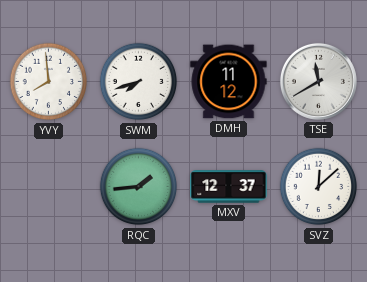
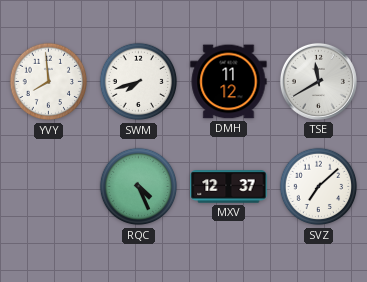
RQC: 1:44 -> 4:26 (139, 187)
SVZ: 12:08 -> 7:08 (319, 187)
